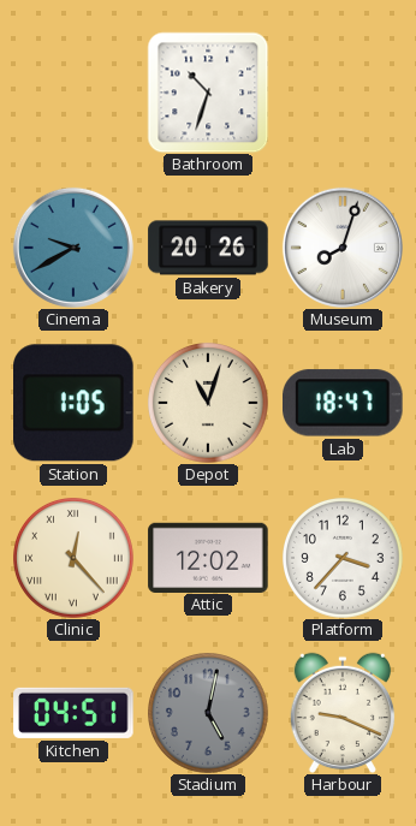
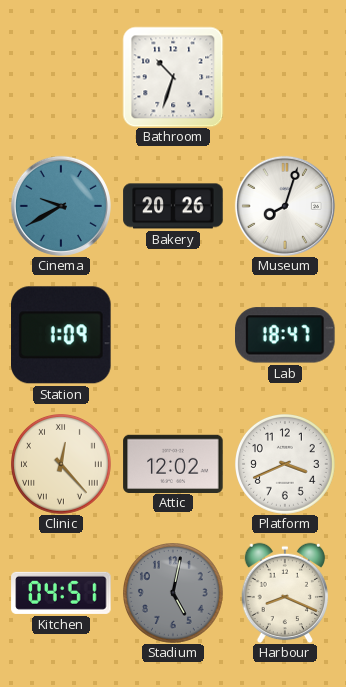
Station: 1:05 -> 1:09 (62, 335)
Depot: 11:03 -> none (209, 404)
Platform: 3:37 -> 3:41 (286, 465)
Harbour: 9:19 -> 8:19 (285, 593)
